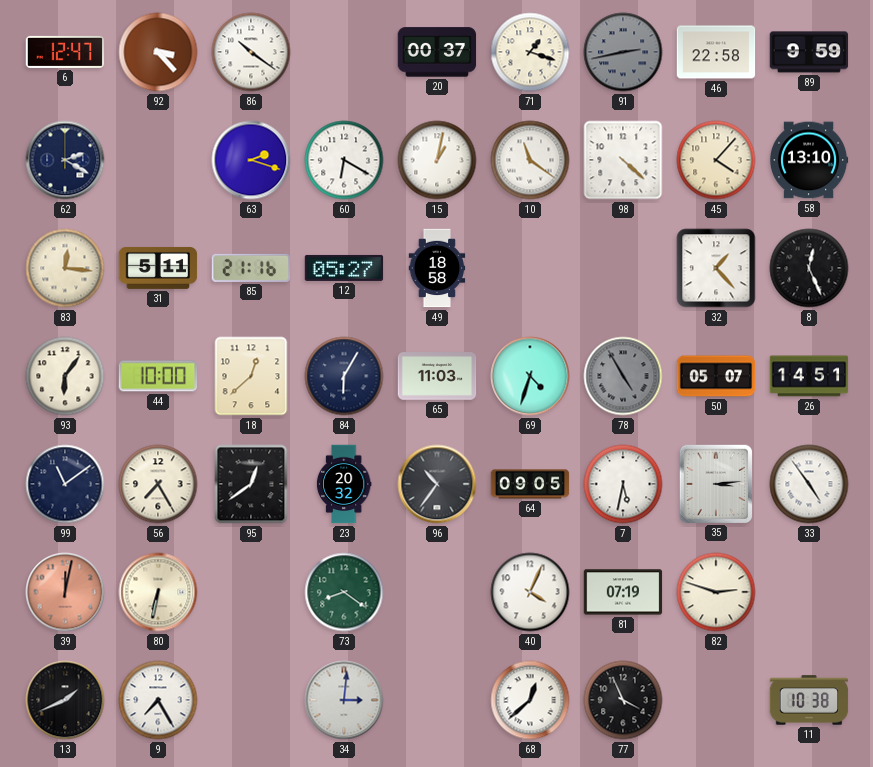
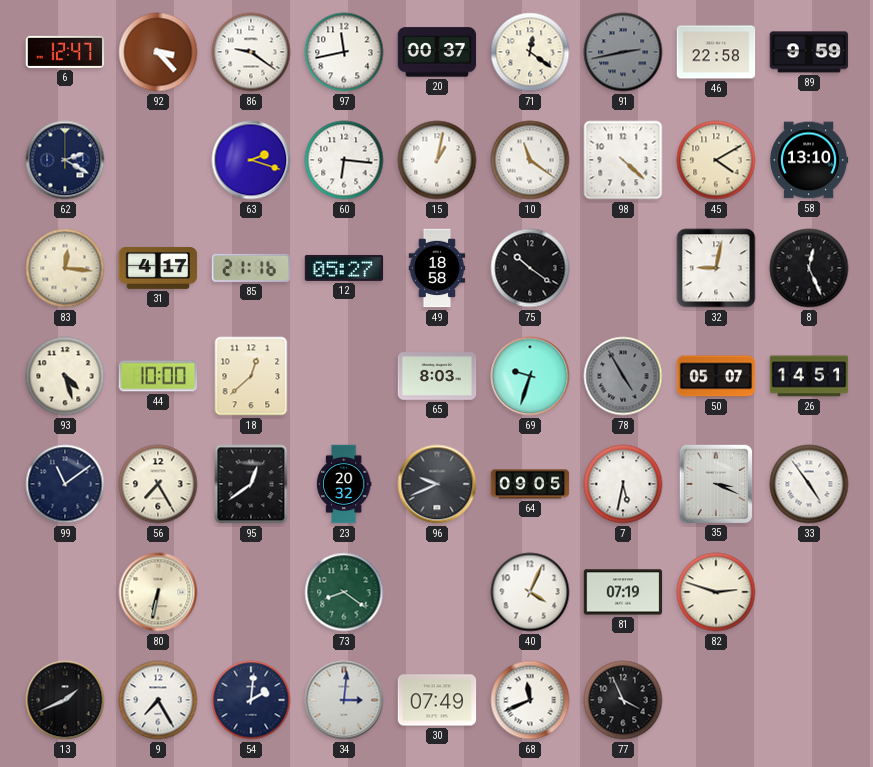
86: 10:21 -> 9:21 (251, 52)
97: none -> 11:43 (344, 52)
71: 1:18 -> 12:21 (530, 52)
60: 6:20 -> 6:16 (344, 160)
45: 4:07 -> 4:10 (716, 160)
31: 5:11 -> 4:17 (158, 268)
75: none -> 10:21 (530, 268)
32: 1:23 -> 9:02 (716, 268)
93: 6:06 -> 4:27 (65, 376)
84: 6:05 -> none (344, 376)
65: 11:03 -> 8:03 (437, 376)
69: 4:33 -> 9:33 (530, 376)
96: 10:36 -> 9:41 (437, 484)
35: 3:14 -> 3:19 (715, 483)
39: 12:02 -> none (65, 592)
54: none -> 2:01 (251, 700)
30: none -> 07:49 (437, 700)
68: 12:38 -> 11:41 (530, 700)
11: 10:38 -> none (809, 700)
